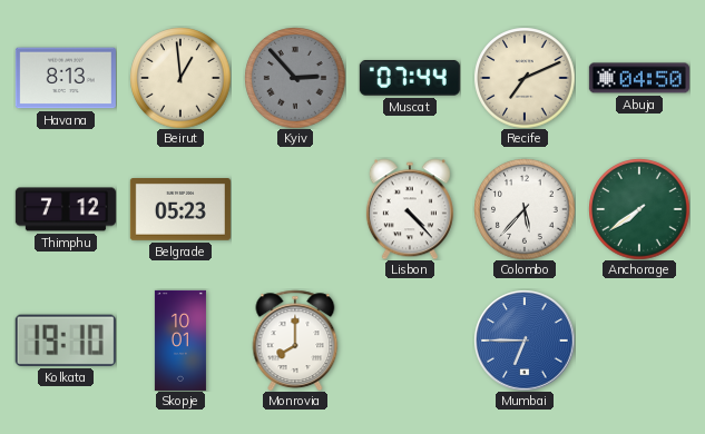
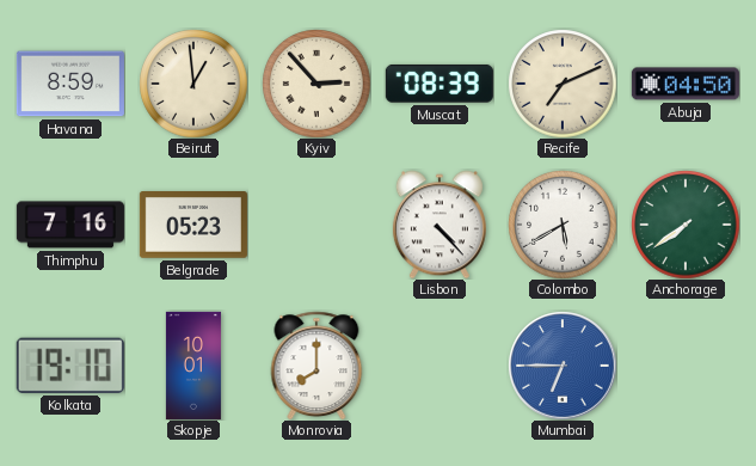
Havana: 8:13 -> 8:59 (70, 84)
Kyiv dial: grey -> cream (316, 84)
Muscat: 07:44 -> 08:39 (440, 84)
Thimphu: 7:12 -> 7:16 (70, 225)
Colombo: 5:37 -> 5:40 (563, 225)
